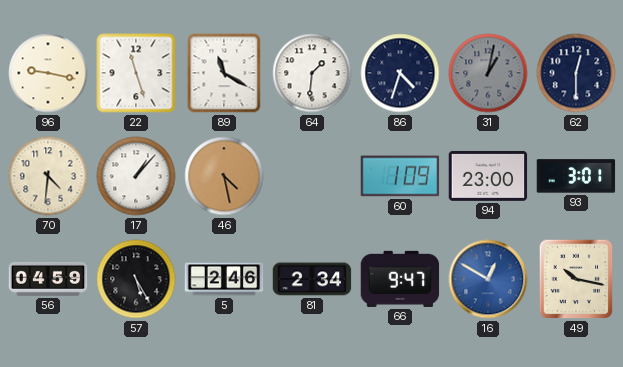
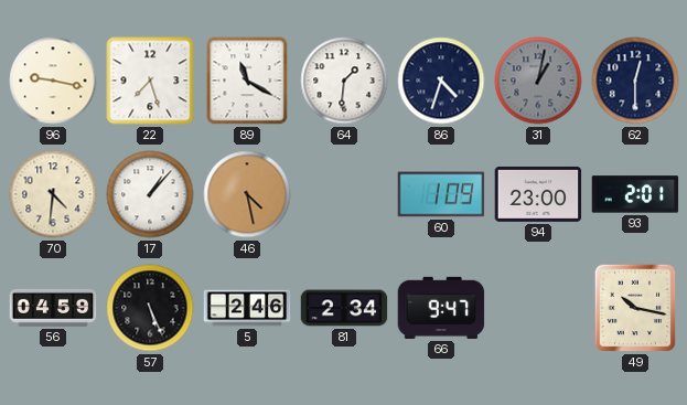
22: 11:27 -> 7:27 (150, 81)
93: 3:01 -> 2:01 (635, 194)
57: 5:25 -> 5:26 (150, 308)
16: 12:50 -> none (488, 279)
